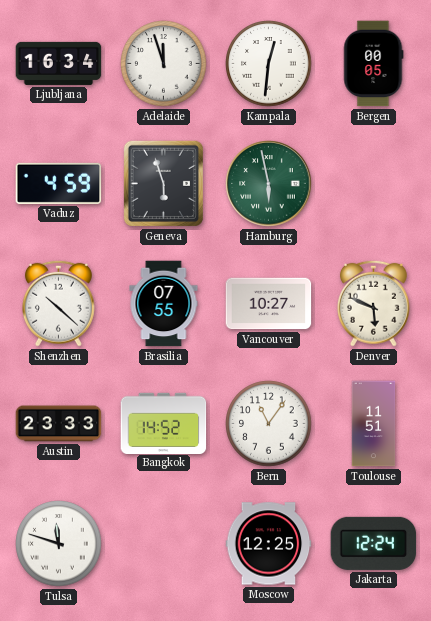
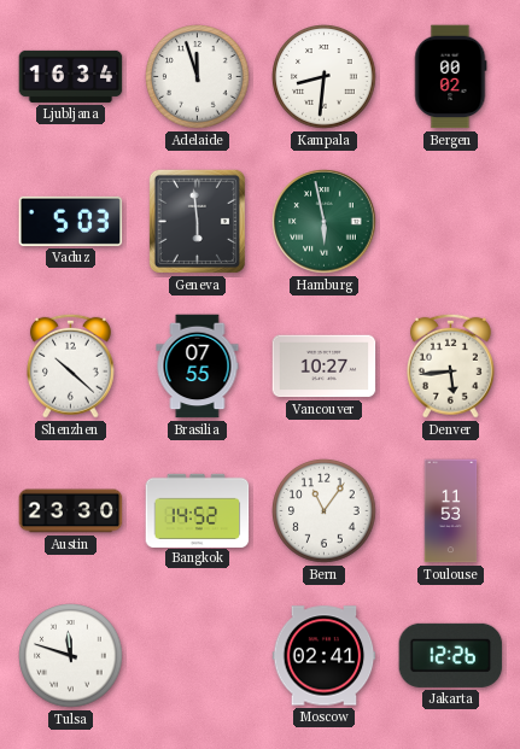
Kampala: 12:31 -> 8:31 (325, 77)
Bergen: 00:05 -> 00:02 (451, 77)
Vaduz: 4:59 -> 5:03 (71, 221)
Geneva: 5:57 -> 5:59 (197, 221)
Denver: 5:49 -> 5:44 (450, 365)
Austin: 23:33 -> 23:30 (71, 511)
Toulouse: 11:51 -> 11:53 (451, 511)
Moscow: 12:25 -> 02:41 (325, 656)
Jakarta: 12:24 -> 12:26 (451, 655)
